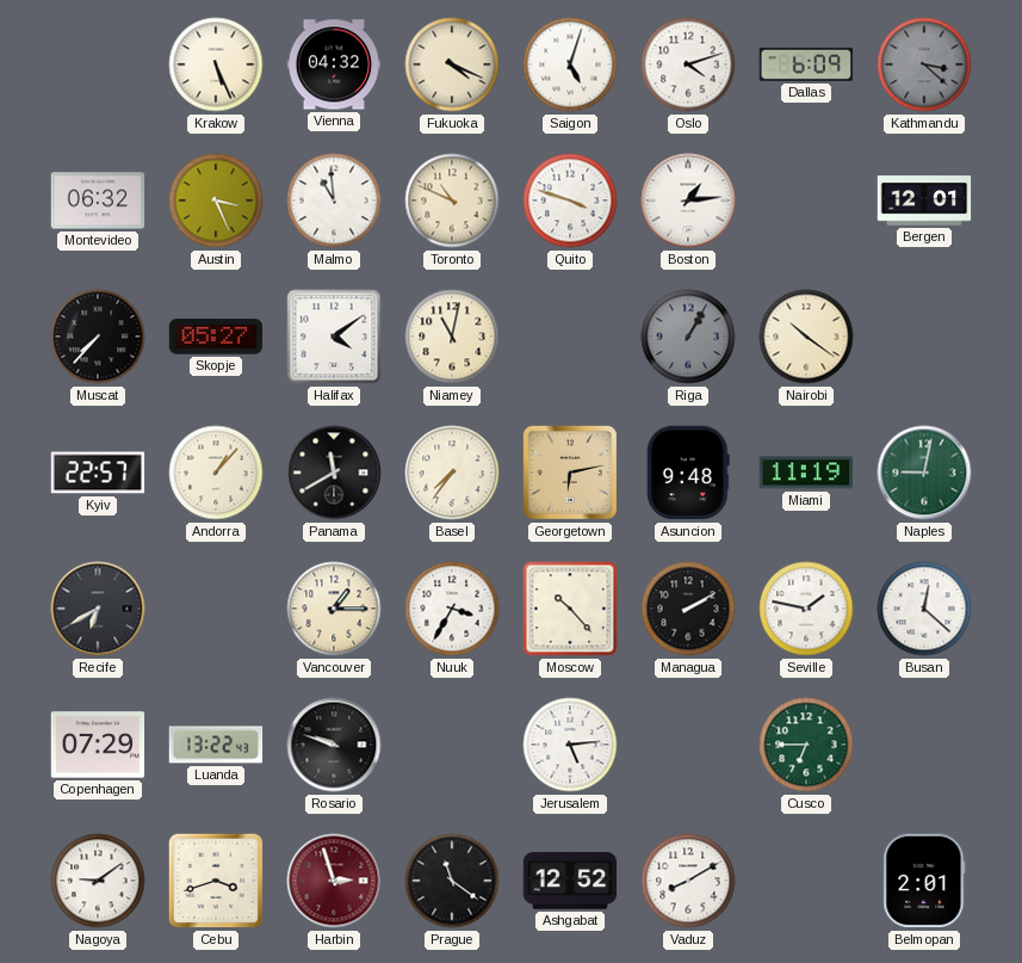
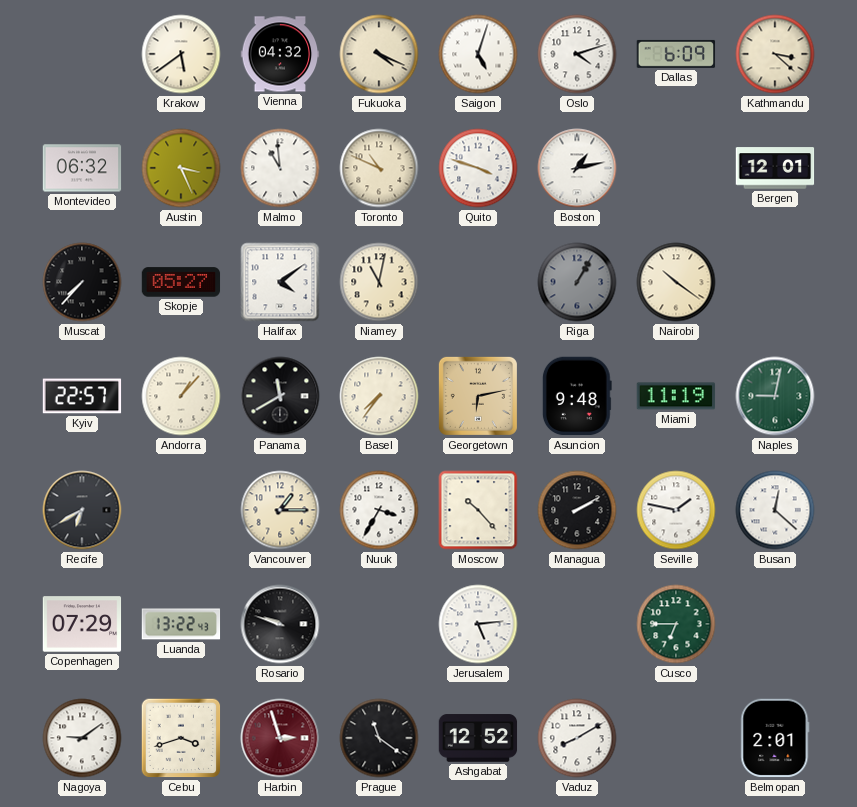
Krakow: 5:26 -> 5:39 (181, 54)
Kathmandu dial: grey -> cream (775, 54)
Boston: 1:14 -> 1:13 (577, 168)
